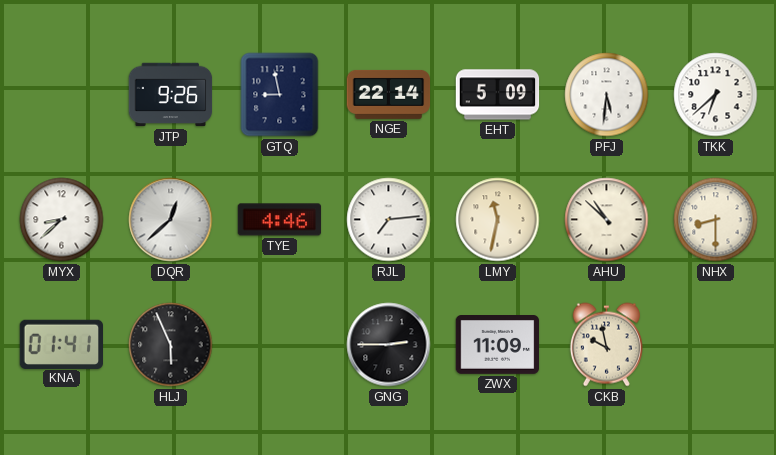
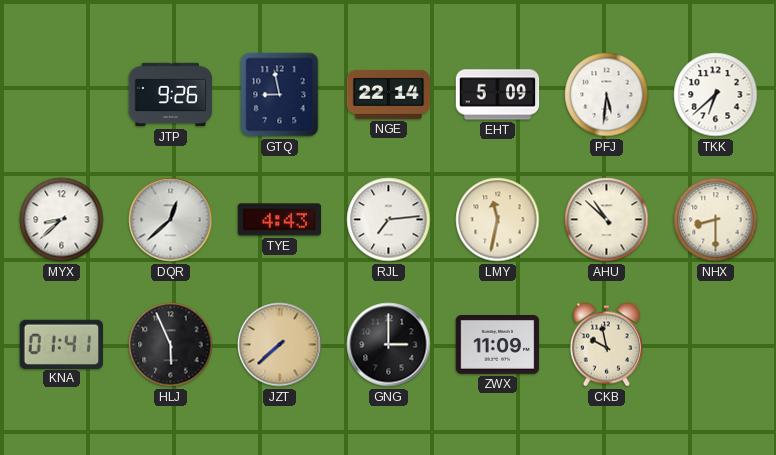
TYE: 4:46 -> 4:43 (280, 220)
JZT: none -> 7:38 (280, 345)
GNG: 2:45 -> 3:00 (389, 345)
